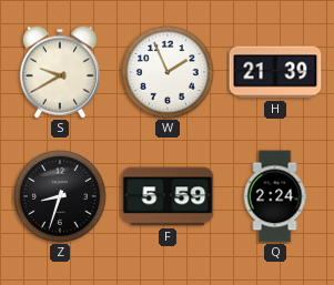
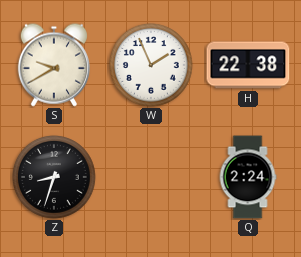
H: 21:39 -> 22:38 (248, 65)
F: 5:59 -> none (168, 196)
